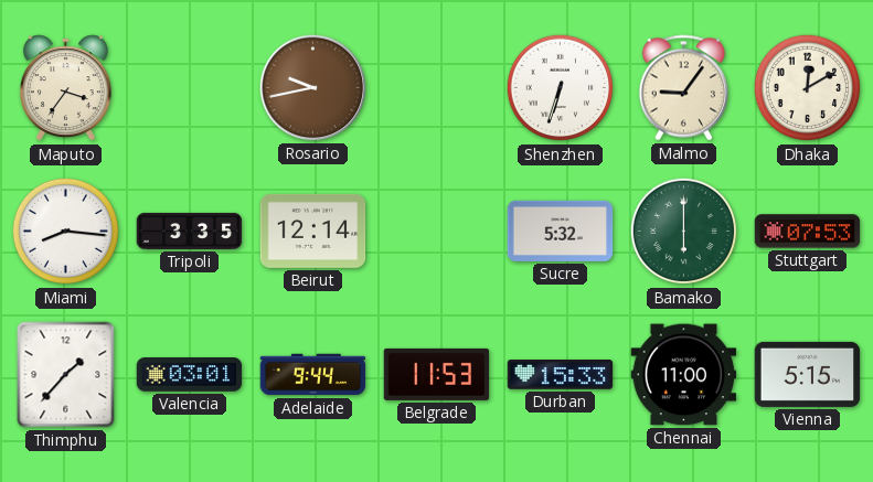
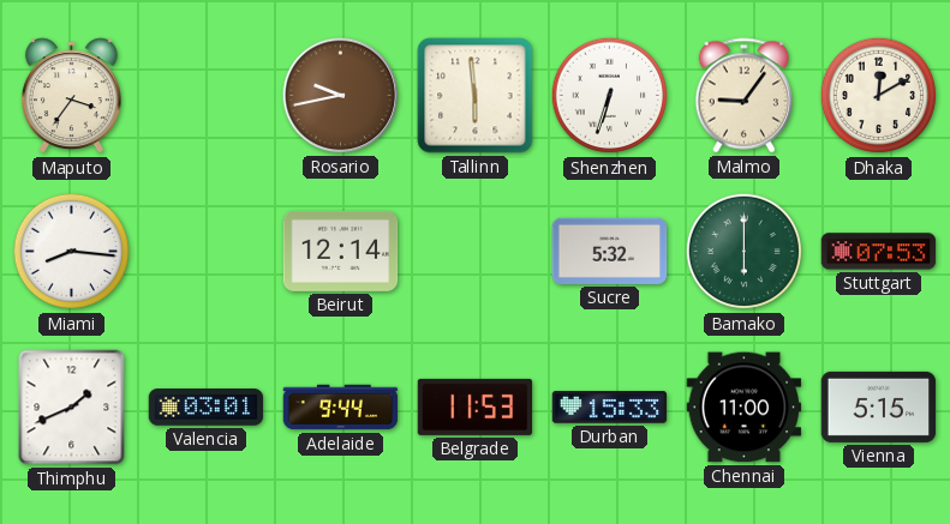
Tallinn: none -> 5:59 (476, 96)
Tripoli: 3:35 -> none (190, 231)
Thimphu: 1:37 -> 1:41 (72, 408)
